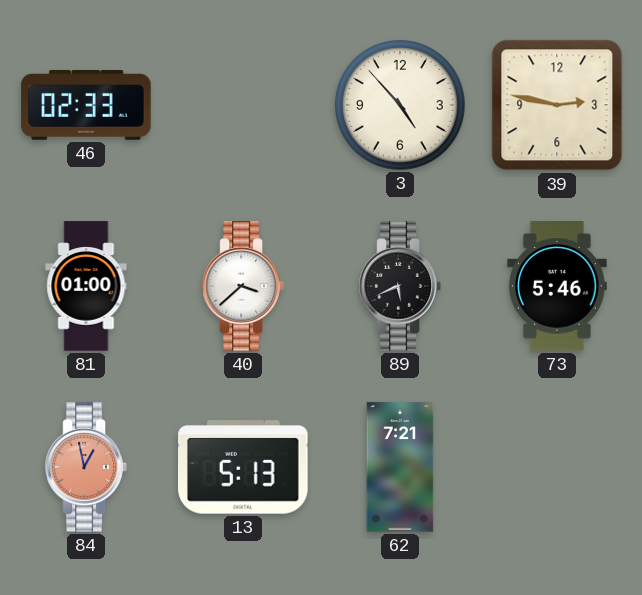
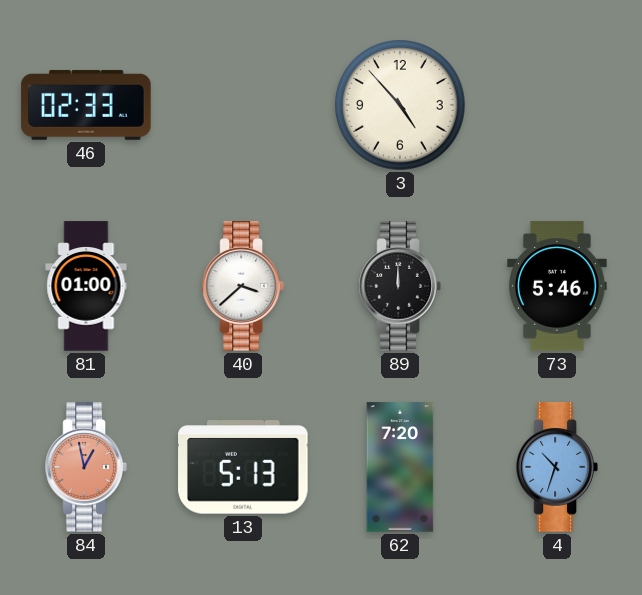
39: 2:47 -> none (557, 105)
89: 5:41 -> 12:00 (400, 286)
62: 7:21 -> 7:20 (400, 467)
4: none -> 10:33 (557, 467)
